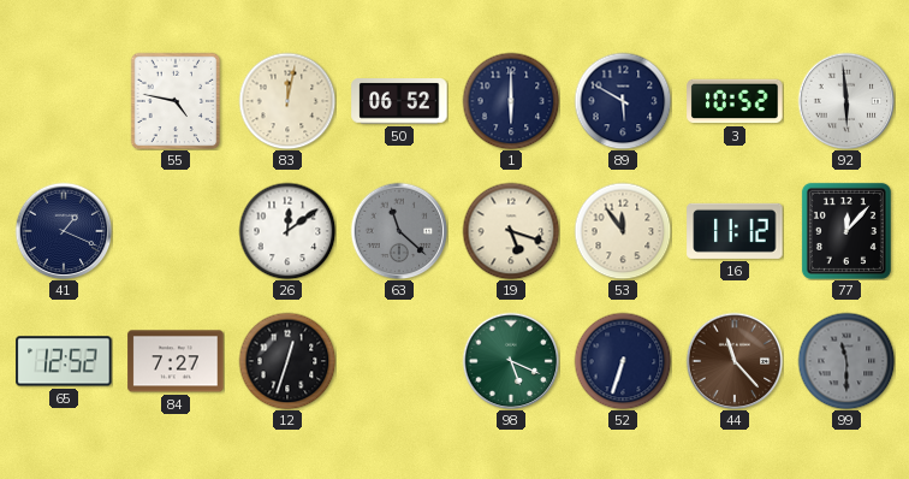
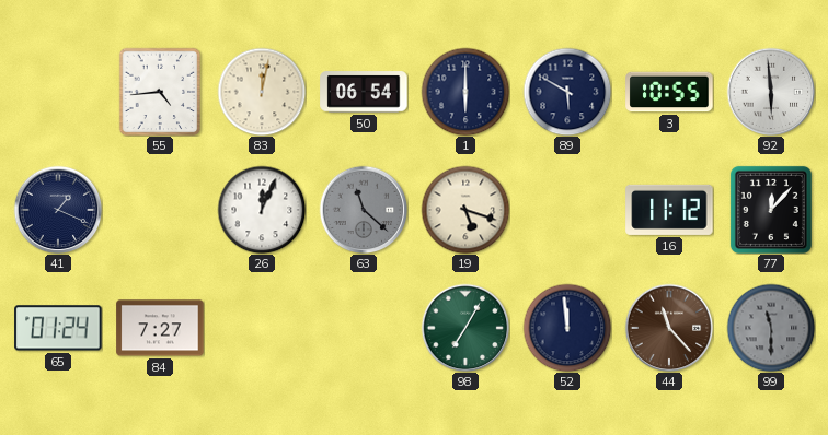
55: 4:47 -> 4:44 (160, 92)
50: 06:52 -> 06:54 (364, 92)
3: 10:52 -> 10:55 (669, 92)
26: 12:09 -> 12:04 (262, 210)
53: 11:54 -> none (623, 231)
65: 12:52 -> 01:24 (58, 328)
12: 12:33 -> none (287, 361)
98: 5:19 -> 7:05 (465, 328)
52: 6:33 -> 11:59 (567, 328)
